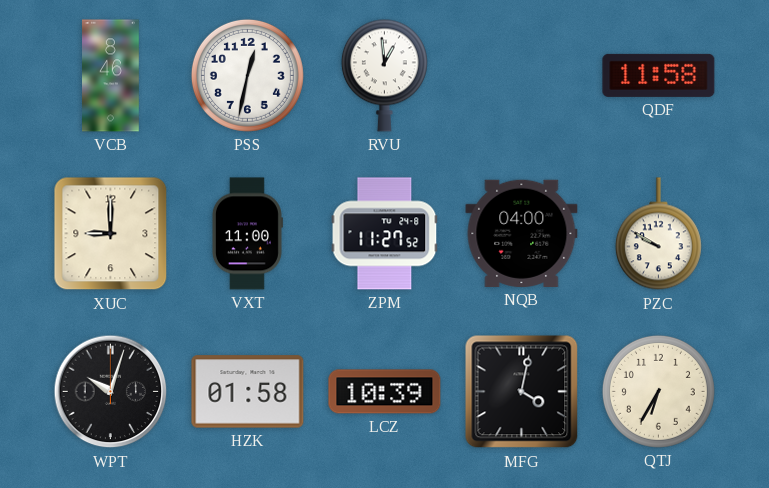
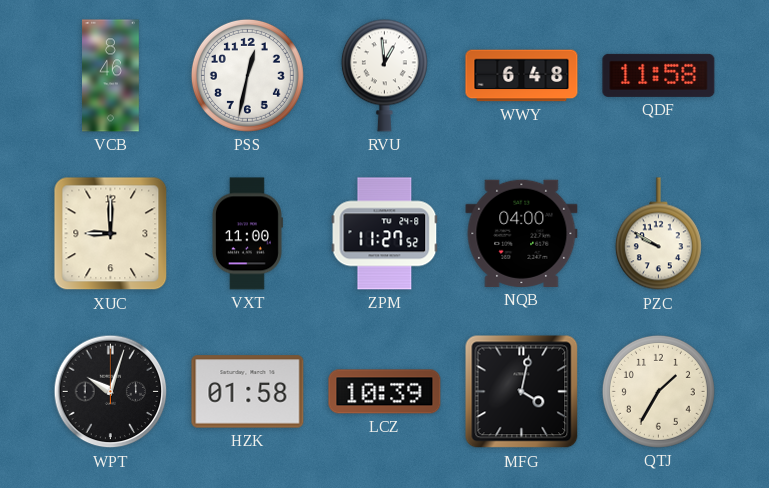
WWY: none -> 6:48 (522, 76)
QTJ: 6:35 -> 1:35 (658, 391)
